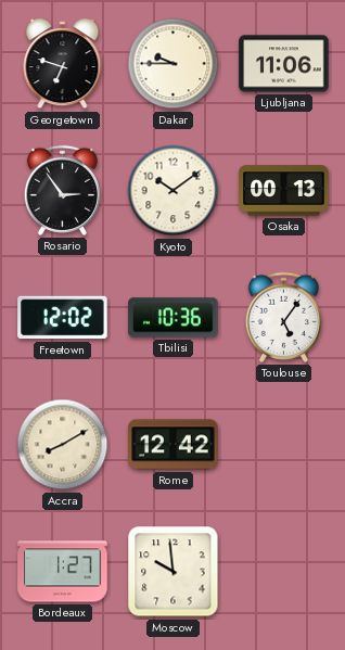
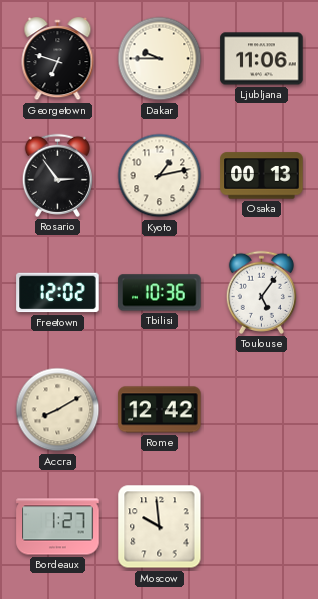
Kyoto: 10:09 -> 1:13 (160, 176)
